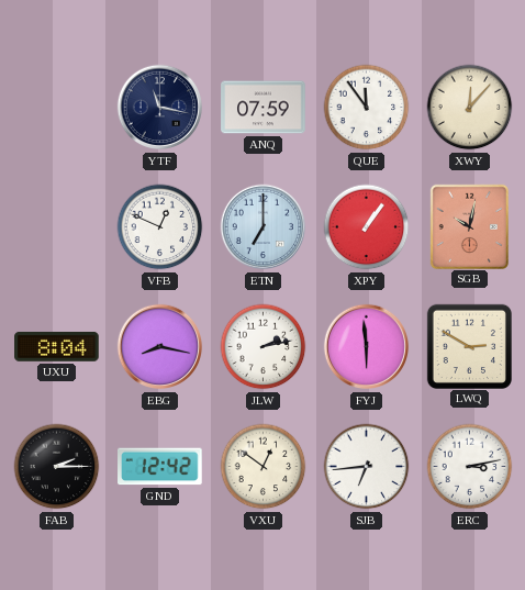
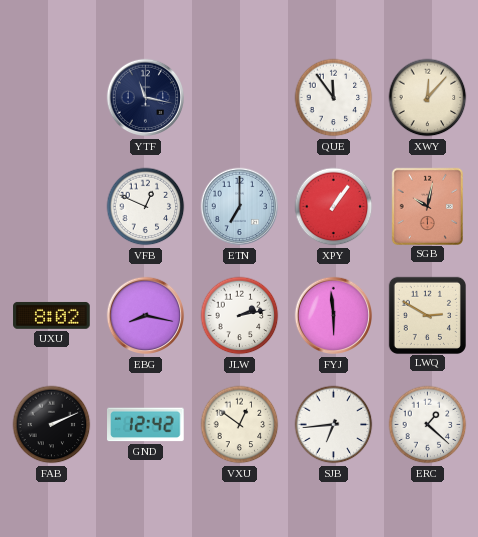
ANQ: 07:59 -> none (264, 108)
UXU: 8:04 -> 8:02 (52, 316)
FAB: 2:15 -> 2:11 (52, 425)
ERC: 3:13 -> 1:22 (428, 425)
